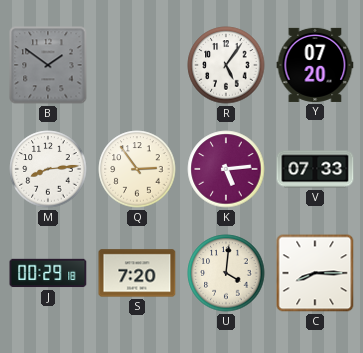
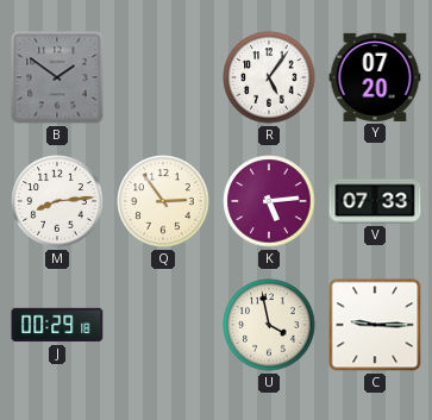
S: 7:20 -> none (137, 273)
U: 4:01 -> 3:58 (269, 325)
C: 8:15 -> 9:15 (375, 325)
